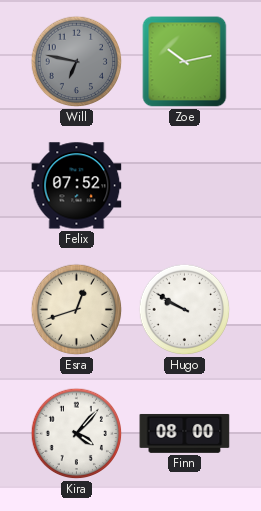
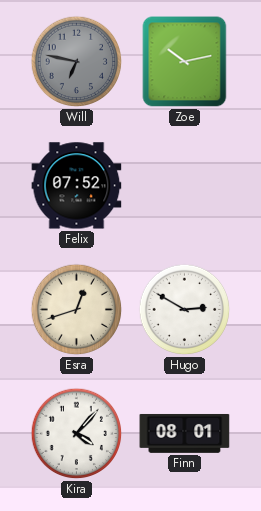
Hugo: 9:50 -> 2:50 (185, 310)
Finn: 08:00 -> 08:01 (185, 433)
